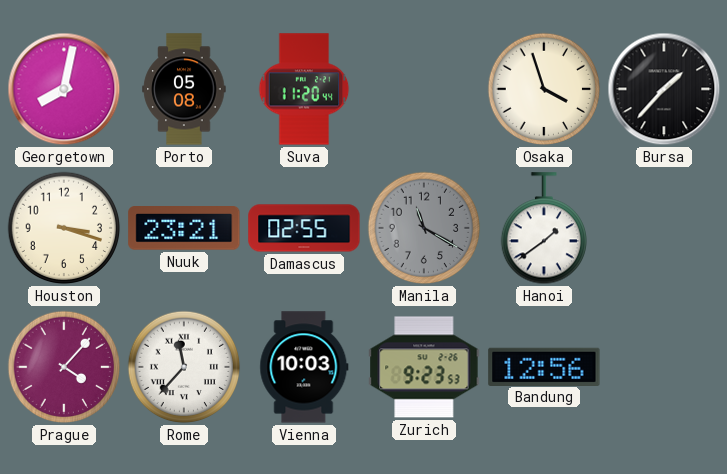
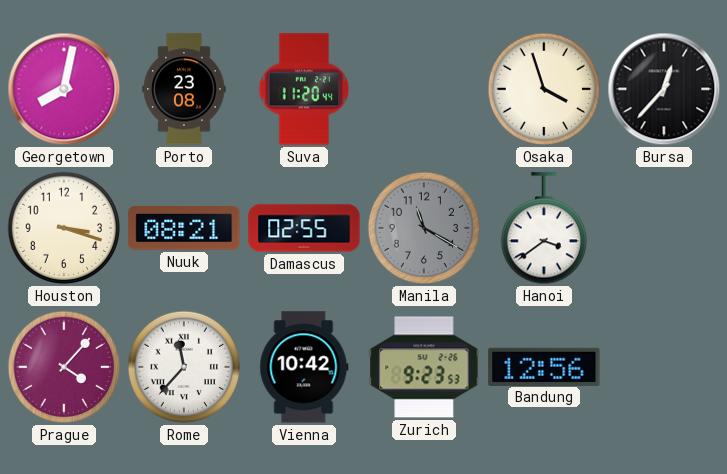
Porto: 05:08 -> 23:08 (184, 89)
Bursa: 1:37 -> 12:37 (664, 89)
Nuuk: 23:21 -> 08:21 (184, 229)
Hanoi: 1:39 -> 3:39 (543, 229)
Vienna: 10:03 -> 10:42 (304, 367)
